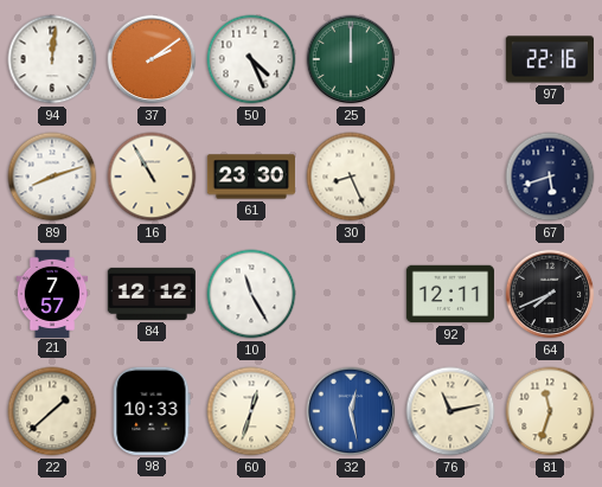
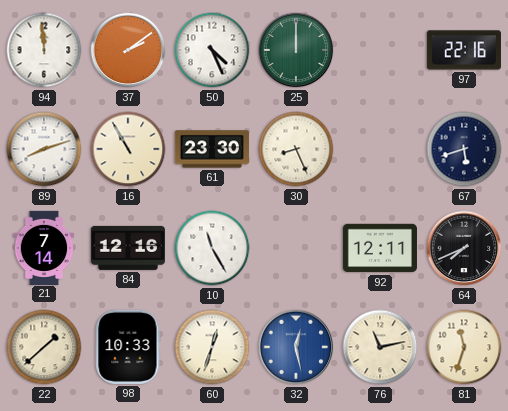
94: 12:01 -> 11:59 (44, 50)
21: 7:57 -> 7:14 (44, 247)
84: 12:12 -> 12:16 (128, 248)
